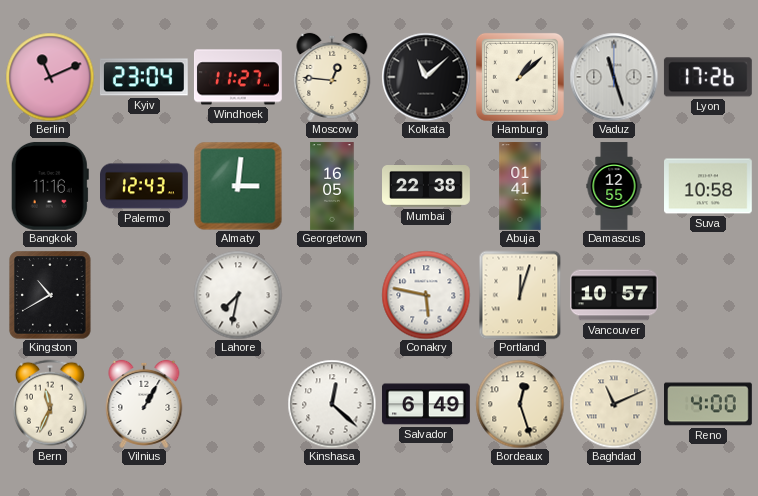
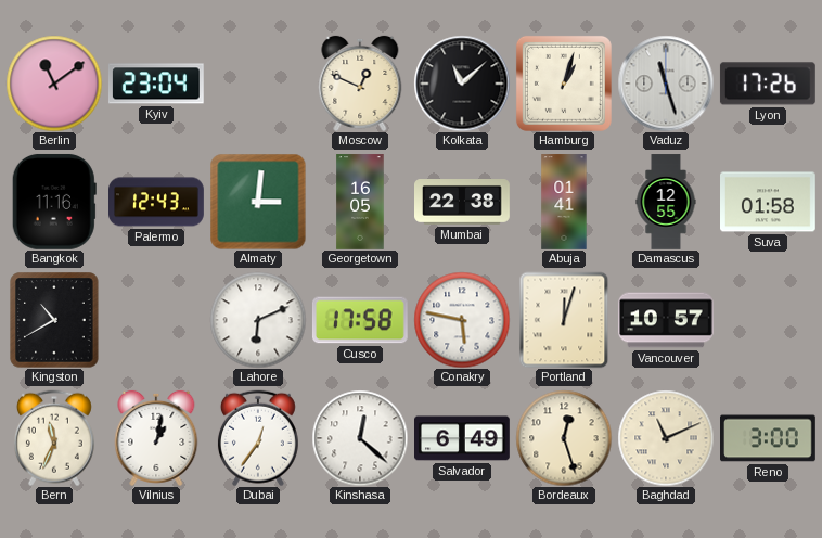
Berlin: 11:11 -> 11:09 (54, 84)
Windhoek: 11:27 -> none (238, 77)
Moscow: 12:46 -> 12:49 (360, 84)
Hamburg: 1:08 -> 1:03 (564, 84)
Suva: 10:58 -> 01:58 (769, 202)
Lahore: 7:32 -> 6:11 (258, 320)
Cusco: none -> 17:58 (360, 320)
Vilnius: 1:05 -> 1:02 (156, 438)
Dubai: none -> 12:36 (258, 438)
Reno: 4:00 -> 3:00 (769, 438)
